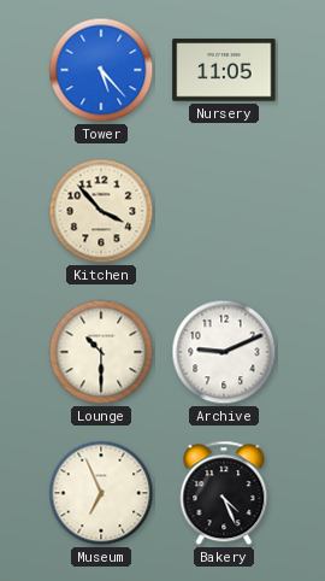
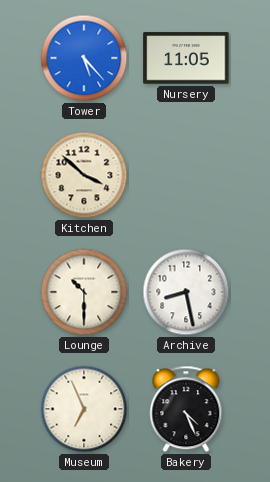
Kitchen: 3:53 -> 3:52 (84, 175)
Archive: 9:11 -> 8:28 (186, 292)
